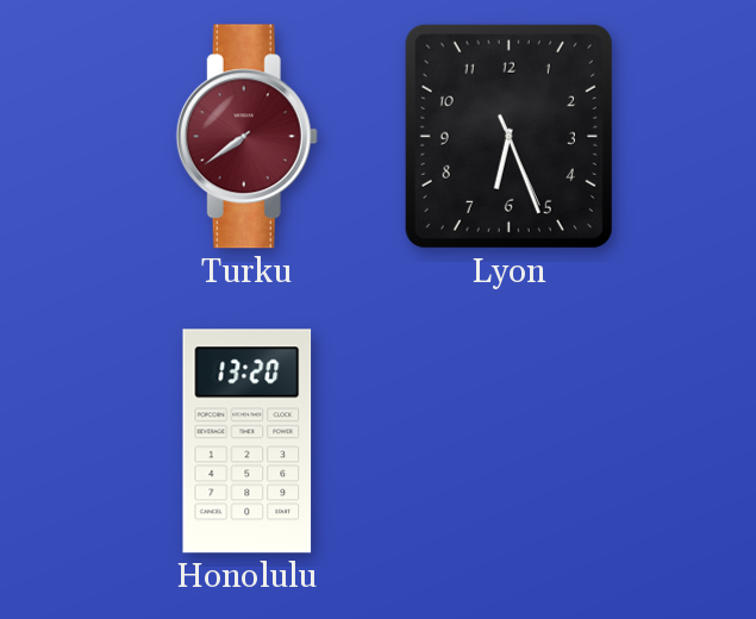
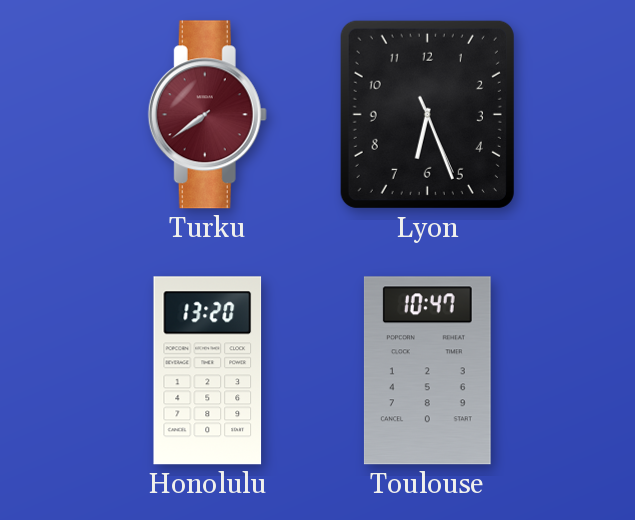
Toulouse: none -> 10:47 (427, 371)
